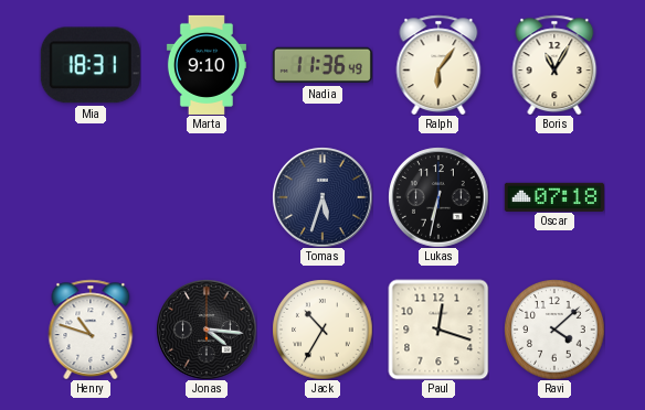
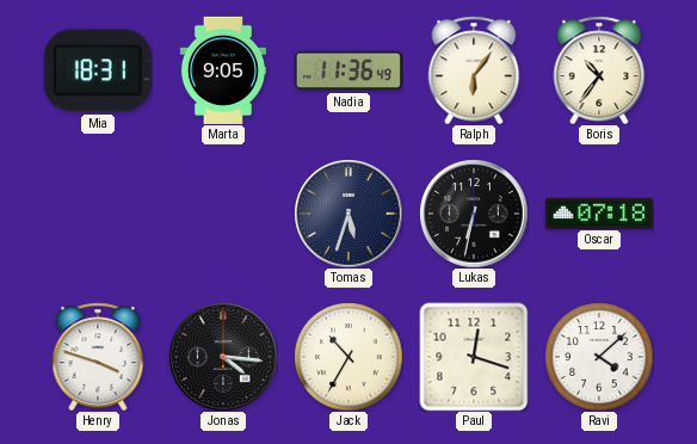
Marta: 9:10 -> 9:05 (223, 70)
Boris: 11:05 -> 10:36 (599, 70)
Henry: 10:48 -> 3:48 (98, 357)
